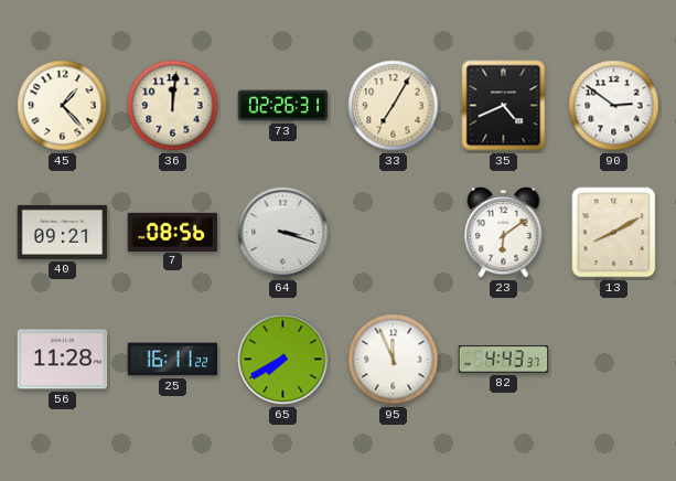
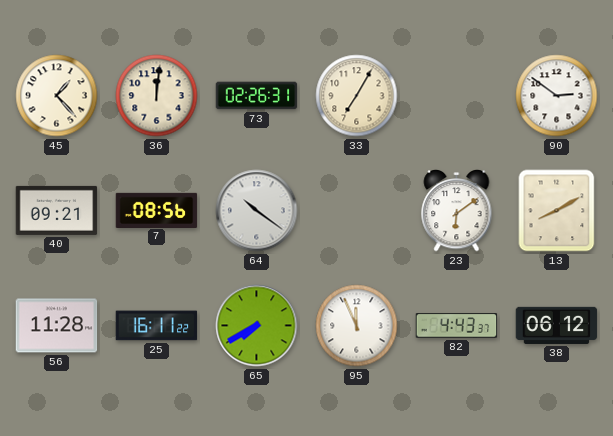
35: 4:41 -> none (504, 106)
64: 3:18 -> 10:21 (257, 211)
38: none -> 06:12 (557, 325)
